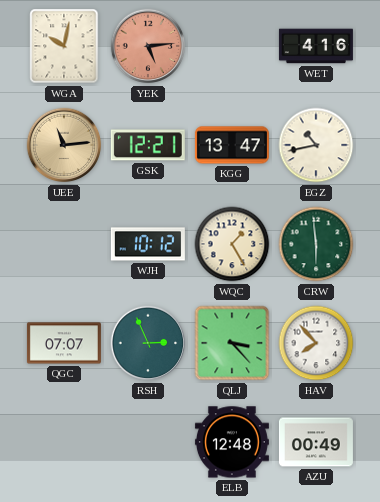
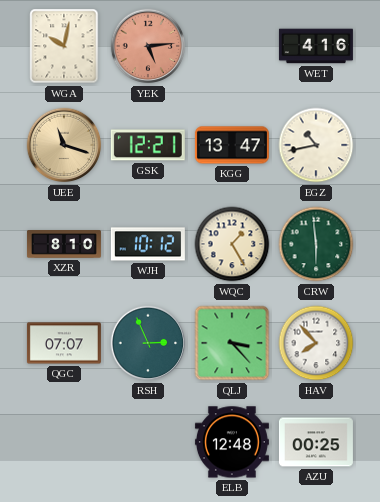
UEE: 11:14 -> 11:18 (64, 145)
XZR: none -> 8:10 (64, 244)
AZU: 00:49 -> 00:25 (316, 442)
